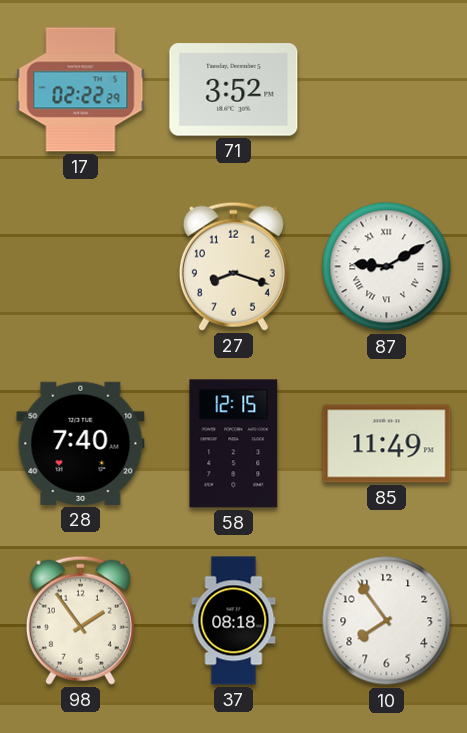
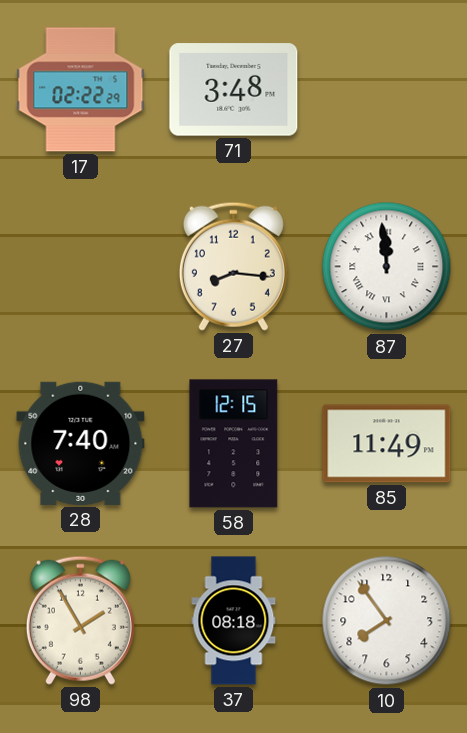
71: 3:52 -> 3:48 (234, 90)
27: 8:18 -> 8:16 (233, 266)
87: 9:10 -> 11:59 (387, 267)
98: 1:54 -> 1:55 (80, 620)
